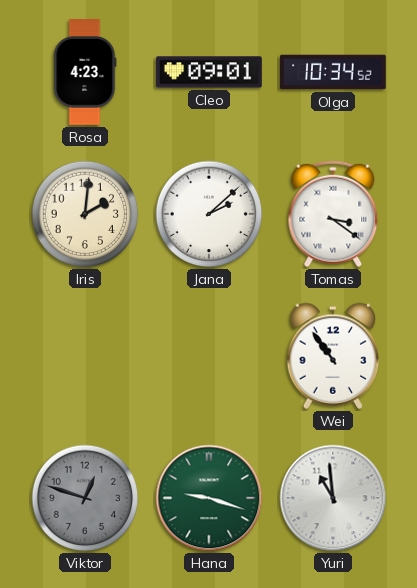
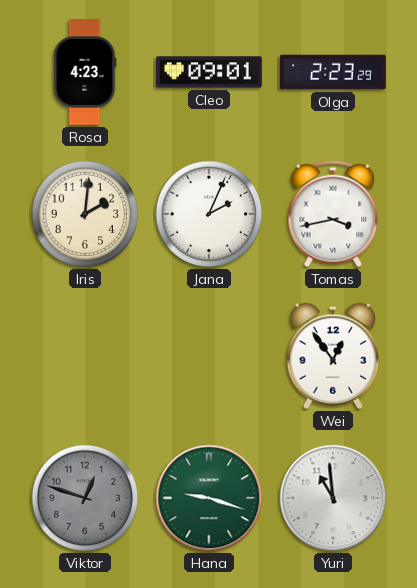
Olga: 10:34 -> 2:23 (333, 72)
Jana: 2:08 -> 2:04 (209, 214)
Tomas: 3:21 -> 3:43 (333, 214)
Wei: 10:54 -> 12:54 (333, 356)
